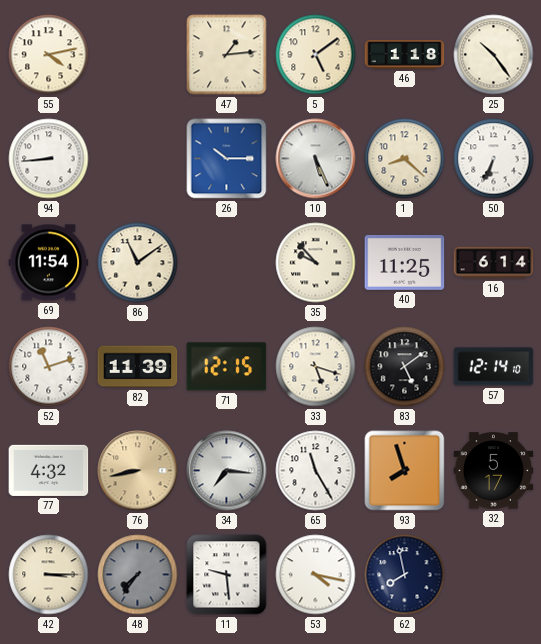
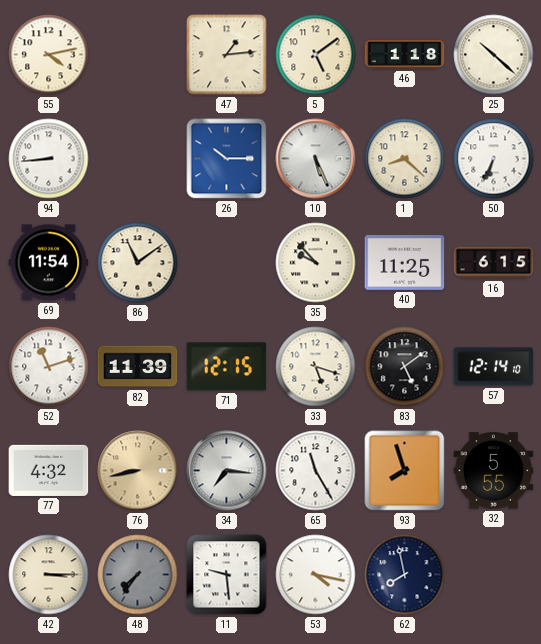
25: 10:24 -> 10:22 (494, 55)
16: 6:14 -> 6:15 (494, 263)
32: 5:17 -> 5:55 (494, 471)
